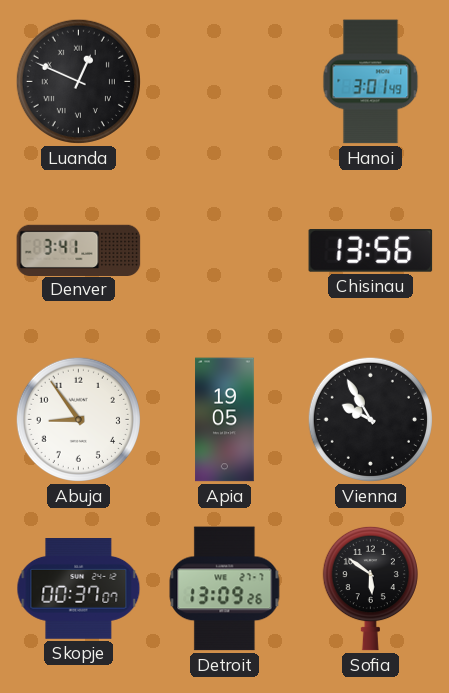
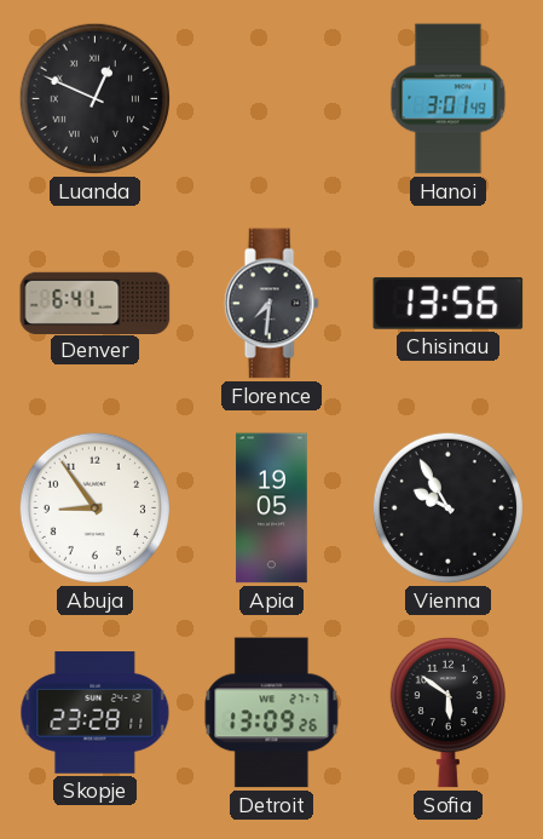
Denver: 3:41 -> 6:41 (96, 303)
Florence: none -> 7:31 (271, 304)
Skopje: 00:37 -> 23:28 (96, 713)
